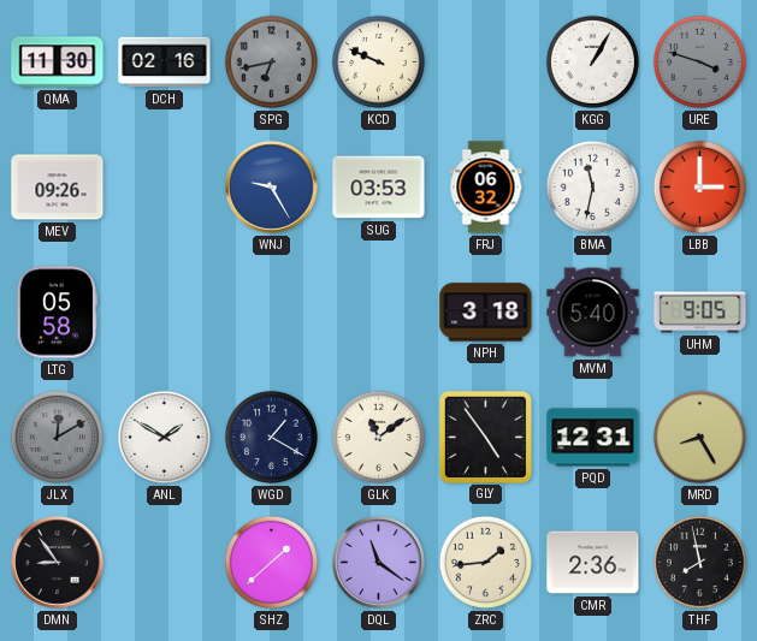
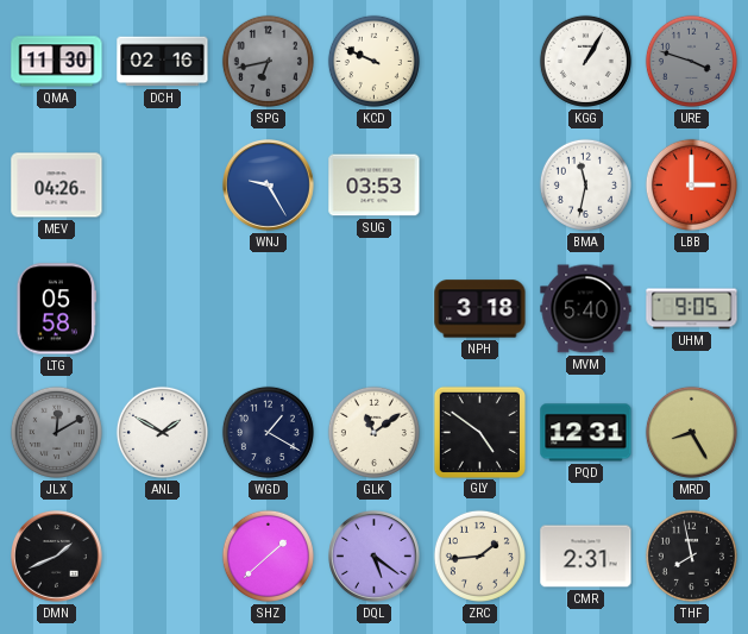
MEV: 09:26 -> 04:26 (57, 186)
FRJ: 06:32 -> none (486, 188)
GLY: 4:54 -> 4:51 (479, 432)
DMN: 8:54 -> 1:41 (57, 557)
DQL: 11:21 -> 5:21 (375, 557)
CMR: 2:36 -> 2:31 (586, 557)
